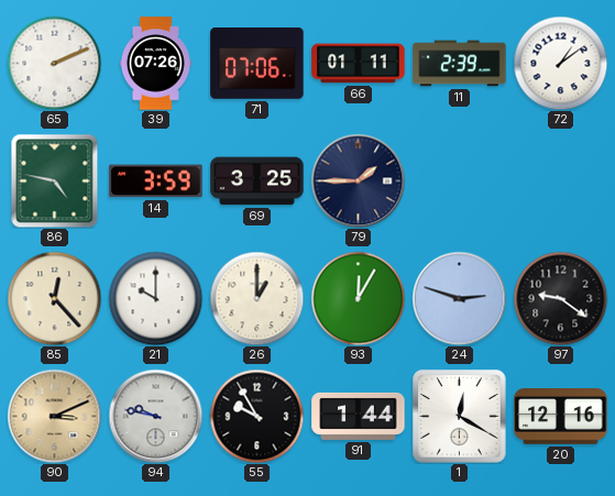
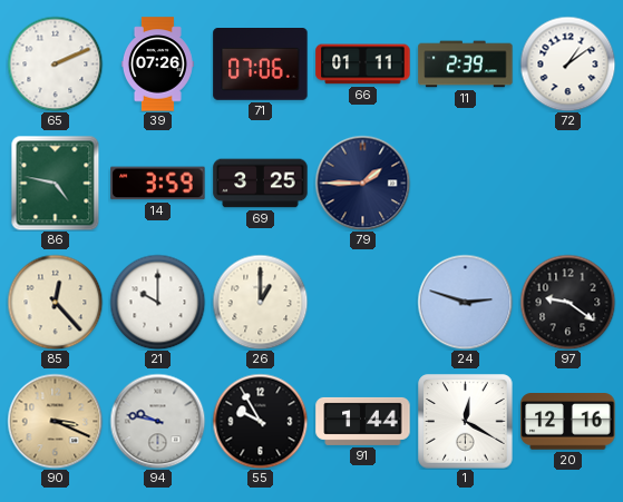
93: 12:05 -> none (358, 298)
90: 3:11 -> 3:19 (55, 421)
